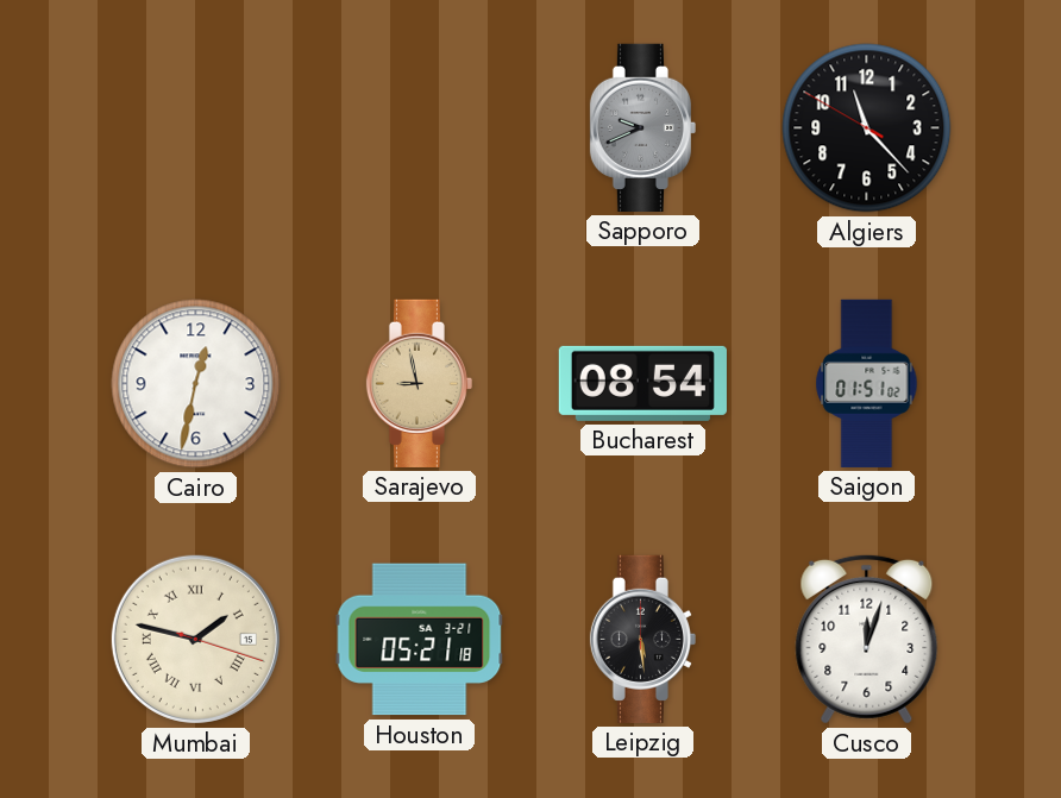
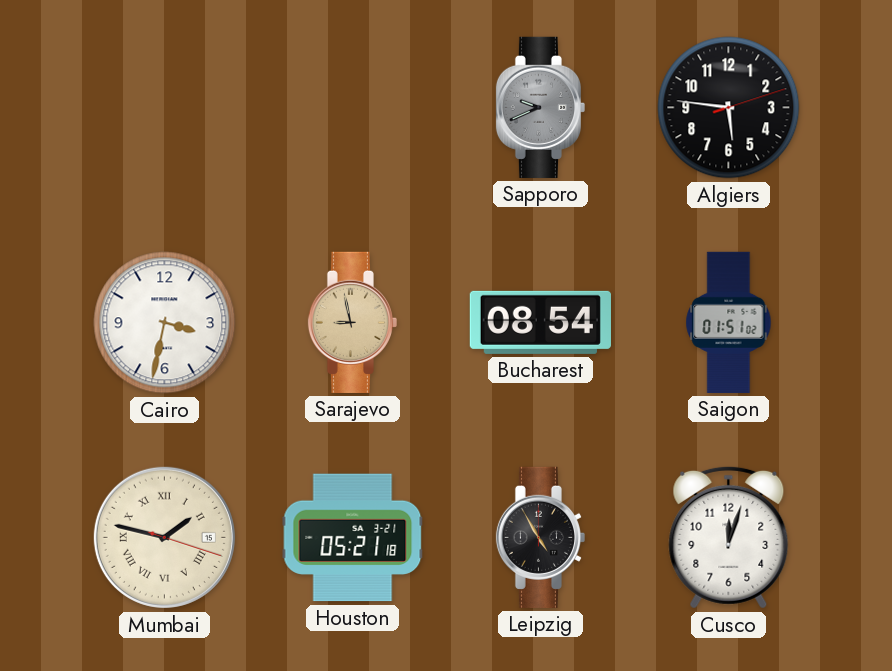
Algiers: 11:22 -> 5:46 (729, 108)
Cairo: 12:32 -> 3:32 (165, 323)
Leipzig: 5:29 -> 4:55 (540, 537)
